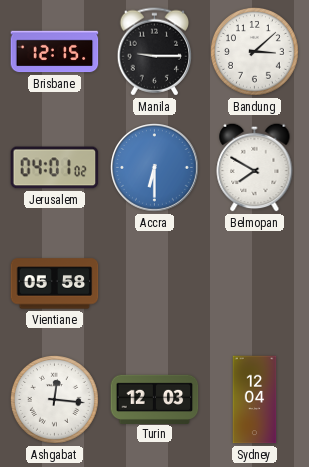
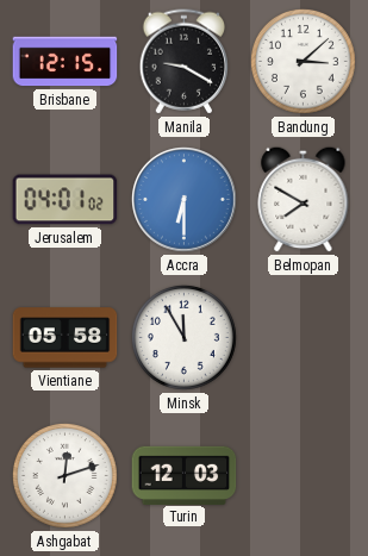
Manila: 9:15 -> 9:20 (183, 62)
Minsk: none -> 11:55 (185, 338)
Ashgabat: 12:16 -> 12:12 (66, 476)
Sydney: 12:04 -> none (255, 400)
